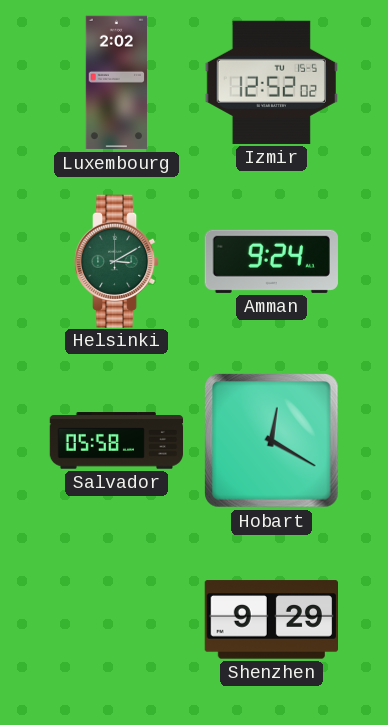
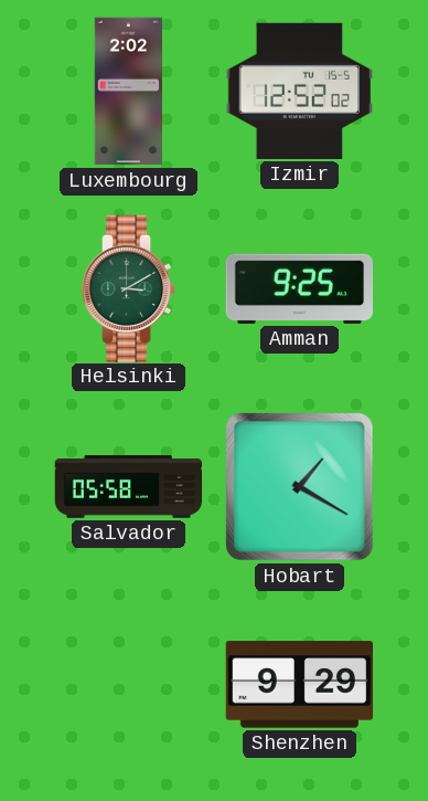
Amman: 9:24 -> 9:25 (299, 288)
Hobart: 12:20 -> 1:20 (300, 487)
